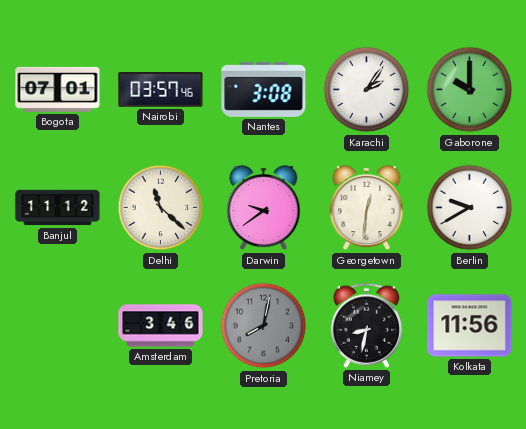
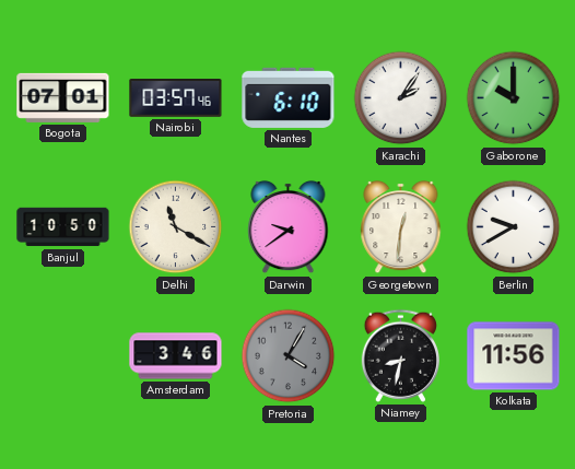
Nantes: 3:08 -> 6:10 (289, 97)
Banjul: 11:12 -> 10:50 (63, 227)
Delhi: 11:22 -> 11:20 (176, 227)
Pretoria: 8:02 -> 4:05 (289, 356)
